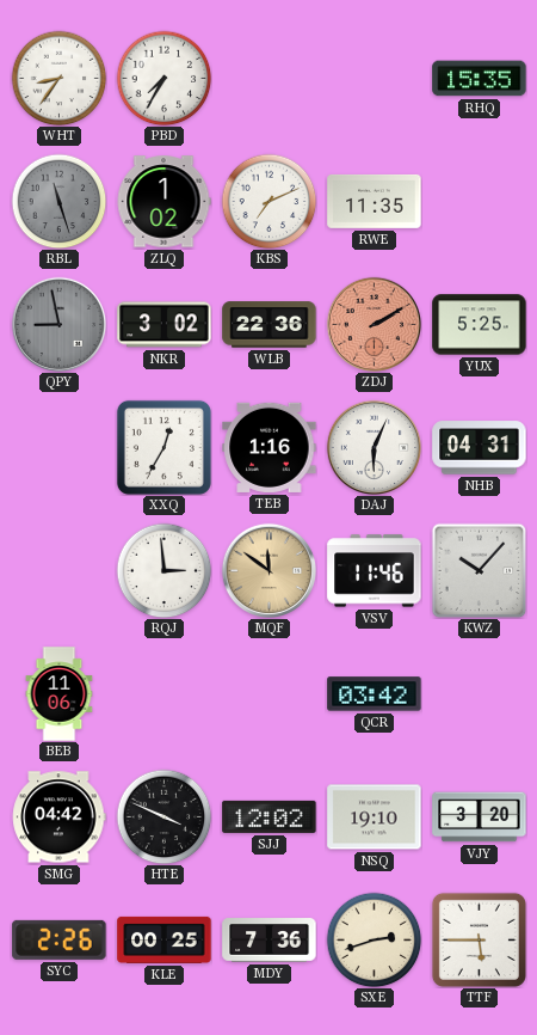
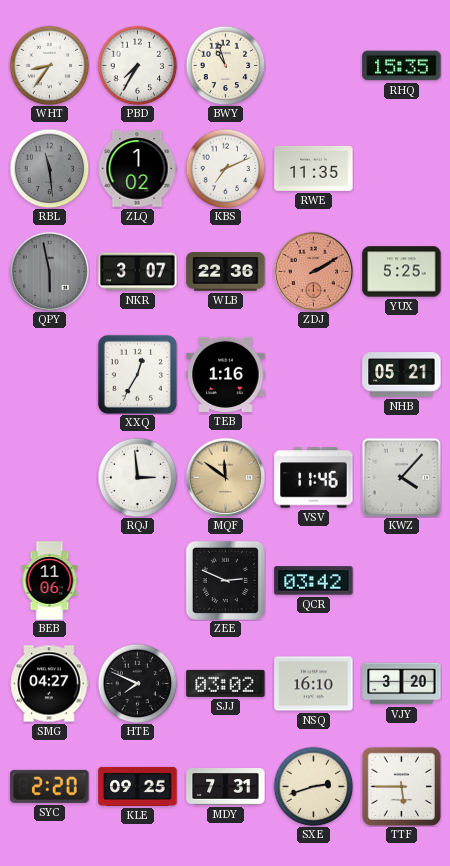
BWY: none -> 10:57 (225, 65)
RBL: 11:27 -> 11:29 (49, 168)
QPY: 8:58 -> 5:58 (49, 271)
NKR: 3:02 -> 3:07 (138, 272)
DAJ: 6:04 -> none (374, 447)
NHB: 04:31 -> 05:21 (402, 375)
KWZ: 10:07 -> 4:07 (401, 477)
ZEE: none -> 2:49 (225, 580)
SMG: 04:42 -> 04:27 (50, 684)
HTE: 3:49 -> 7:49 (137, 683)
SJJ: 12:02 -> 03:02 (226, 683)
NSQ: 19:10 -> 16:10 (314, 684)
SYC: 2:26 -> 2:20 (50, 786)
KLE: 00:25 -> 09:25 (138, 786)
MDY: 7:36 -> 7:31 (226, 787)
